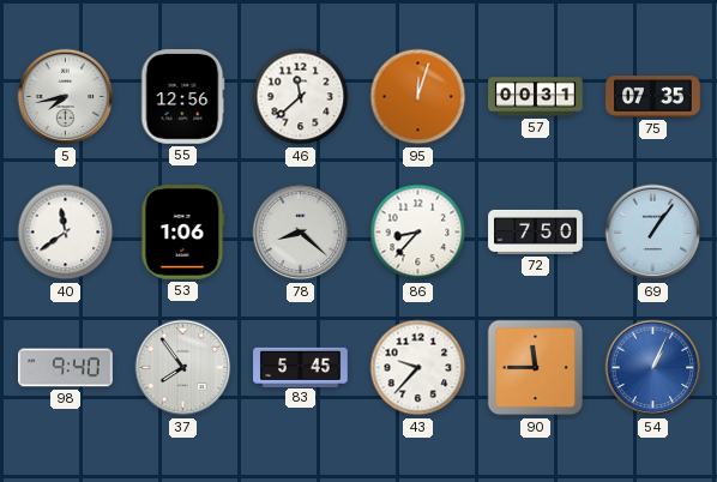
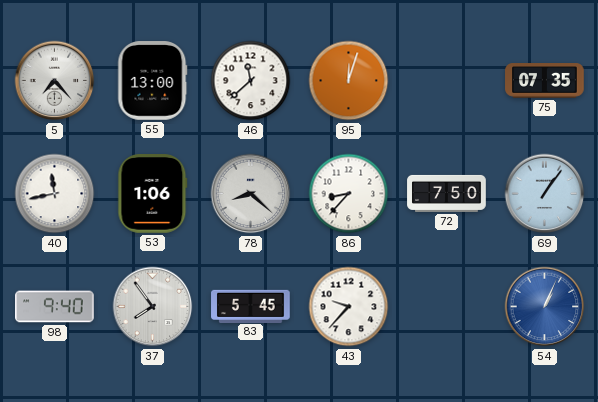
5: 7:43 -> 7:23 (55, 81)
55: 12:56 -> 13:00 (153, 81)
57: 00:31 -> none (536, 97)
40: 11:39 -> 11:43 (55, 194)
90: 11:45 -> none (536, 368)
